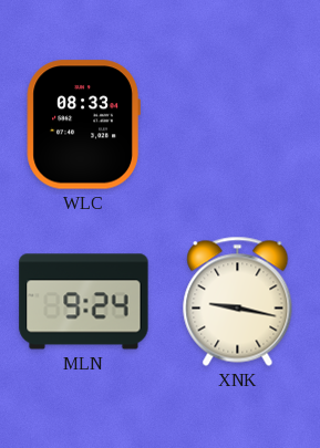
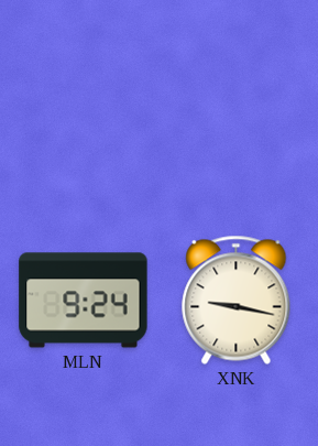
WLC: 08:33 -> none (83, 125)
